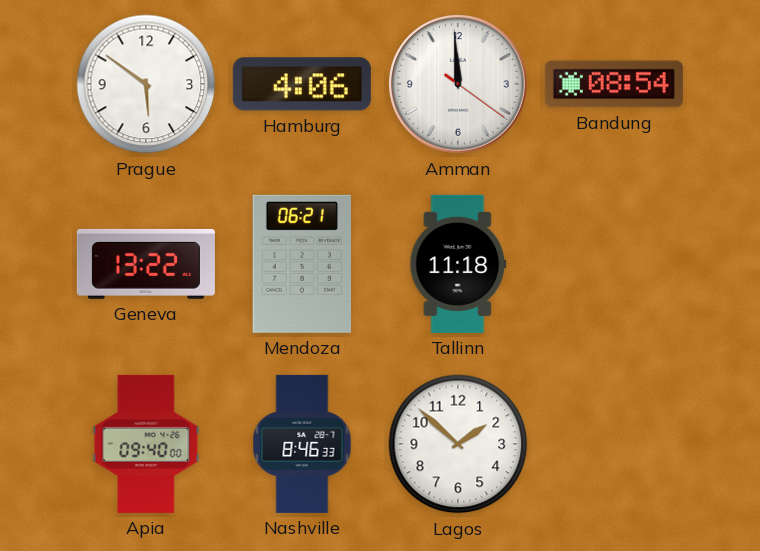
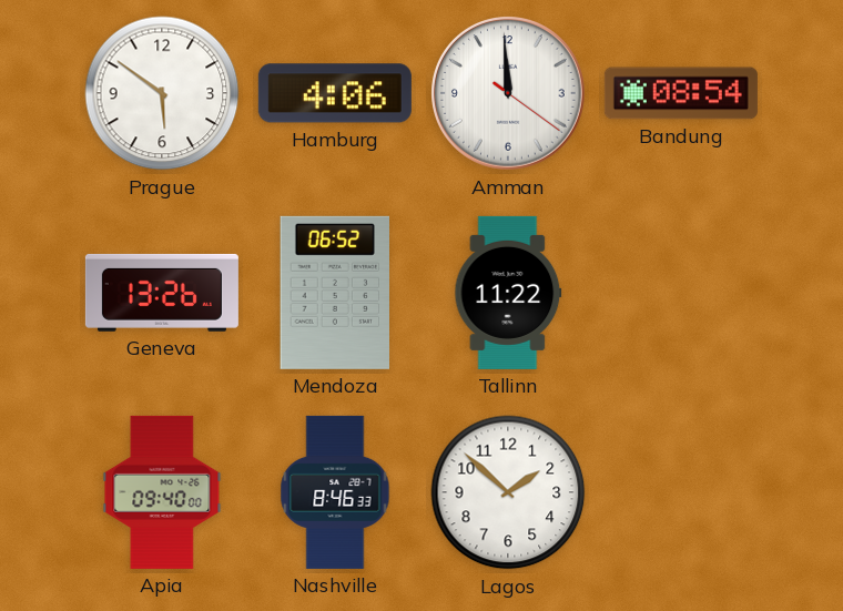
Geneva: 13:22 -> 13:26 (162, 293)
Mendoza: 06:21 -> 06:52 (334, 293)
Tallinn: 11:18 -> 11:22 (508, 293)
